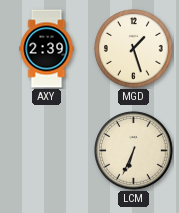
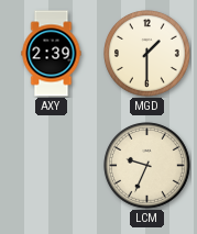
MGD: 1:27 -> 1:30 (147, 54)
LCM: 6:34 -> 9:34 (147, 166)
